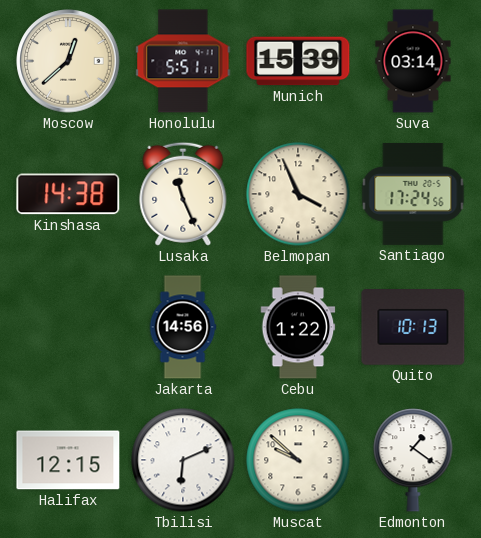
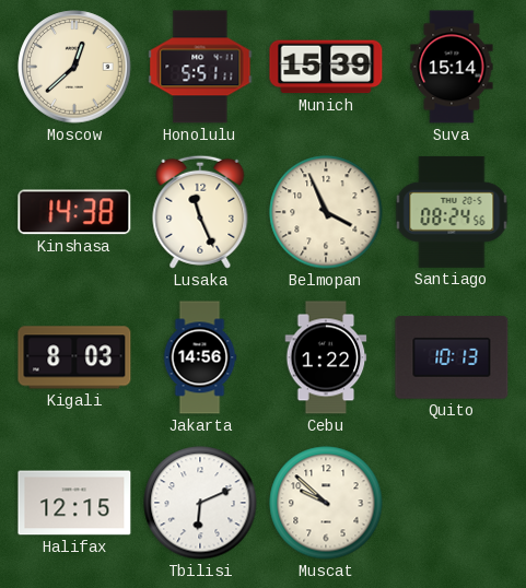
Suva: 03:14 -> 15:14 (452, 67)
Santiago: 17:24 -> 08:24 (452, 212)
Kigali: none -> 8:03 (74, 357)
Edmonton: 1:21 -> none (413, 460)
